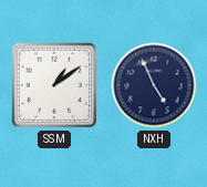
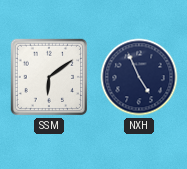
SSM: 1:09 -> 6:09 (49, 77)
